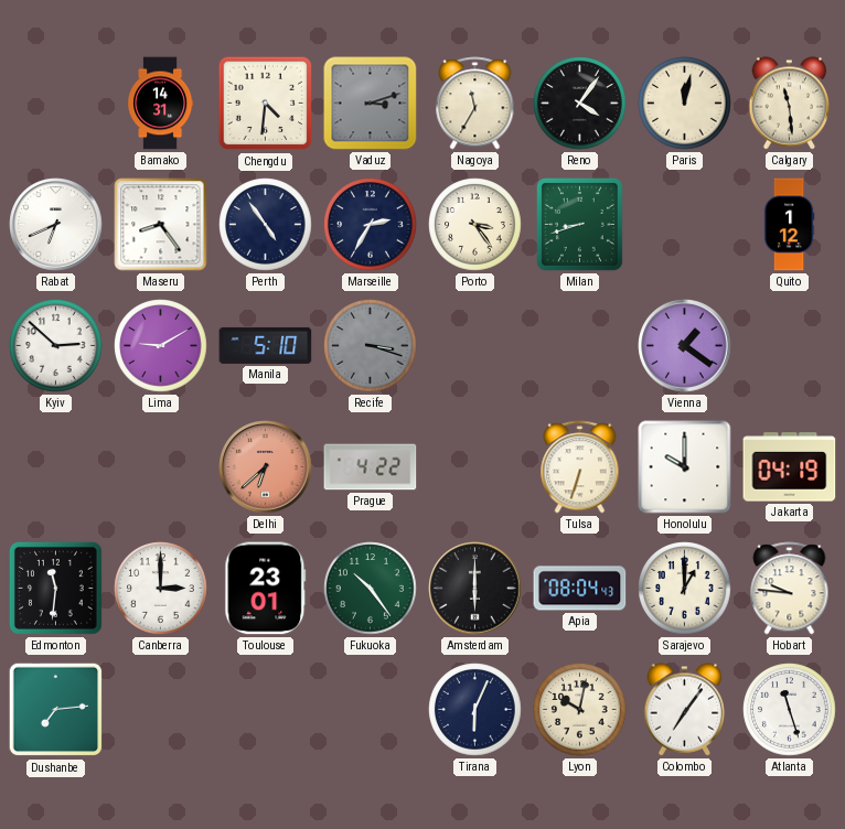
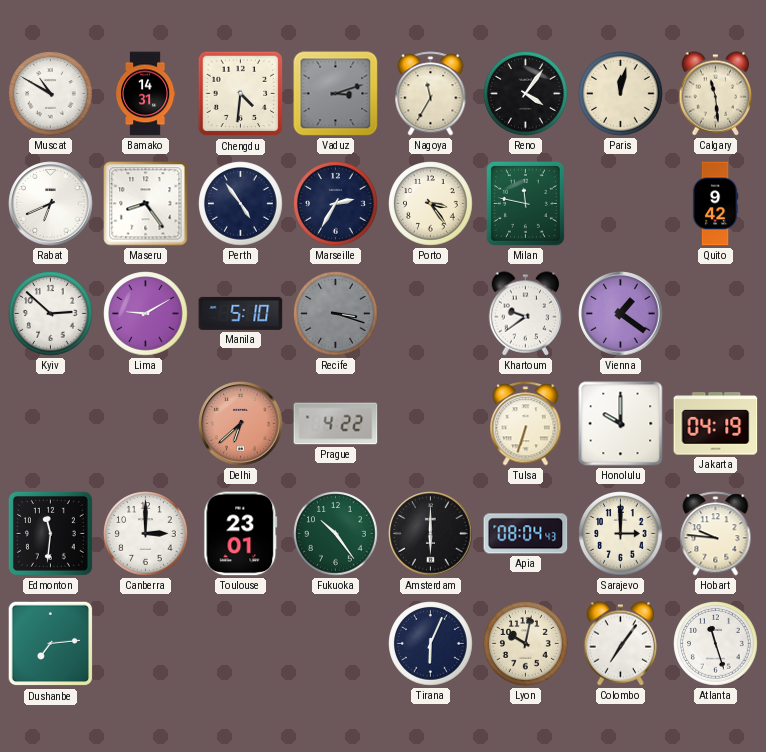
Muscat: none -> 10:50 (51, 94)
Milan: 8:42 -> 11:47 (525, 203)
Quito: 1:12 -> 9:42 (715, 204)
Khartoum: none -> 9:39 (526, 314)
Sarajevo: 1:00 -> 3:00 (621, 534)
